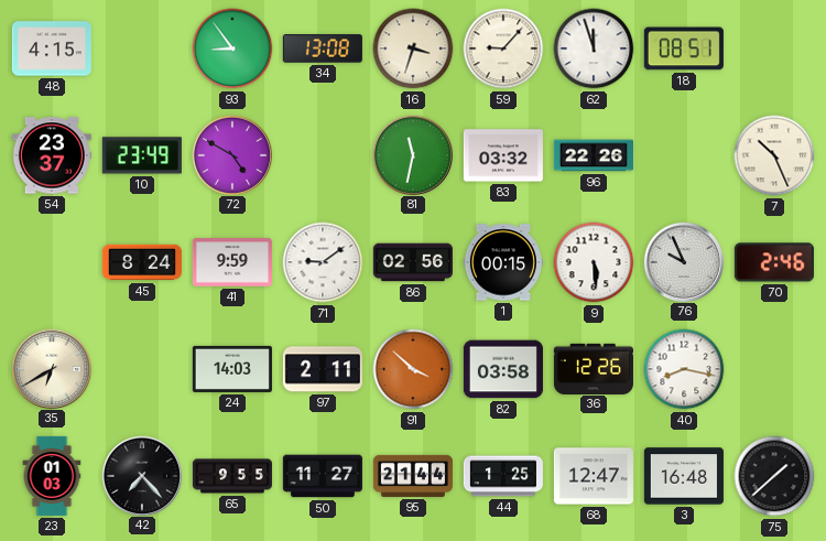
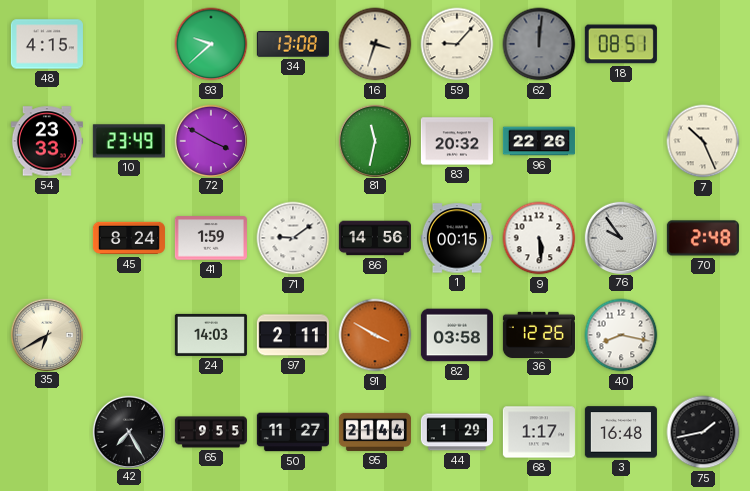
93: 8:54 -> 9:38 (211, 44)
62: 11:57 -> 12:01 (539, 44)
62 dial: white -> grey (539, 44)
54: 23:37 -> 23:33 (47, 141)
72: 4:50 -> 3:50 (210, 140)
83: 03:32 -> 20:32 (457, 141)
41: 9:59 -> 1:59 (211, 238)
86: 02:56 -> 14:56 (375, 238)
76: 9:56 -> 9:54 (620, 237)
70: 2:46 -> 2:48 (703, 238)
91: 3:52 -> 3:50 (375, 335)
23: 01:03 -> none (52, 476)
42: 7:23 -> 7:25 (128, 431)
44: 1:25 -> 1:29 (457, 432)
68: 12:47 -> 1:17 (539, 432)
75: 1:38 -> 1:43 (703, 432)
